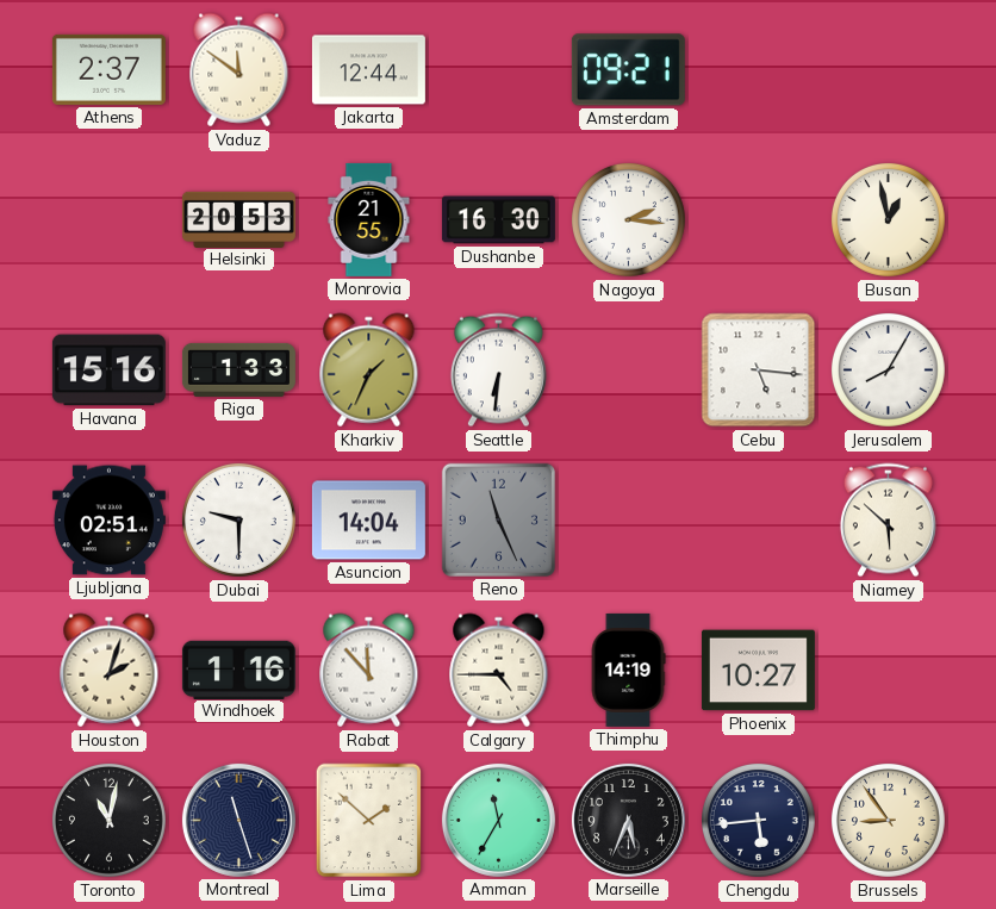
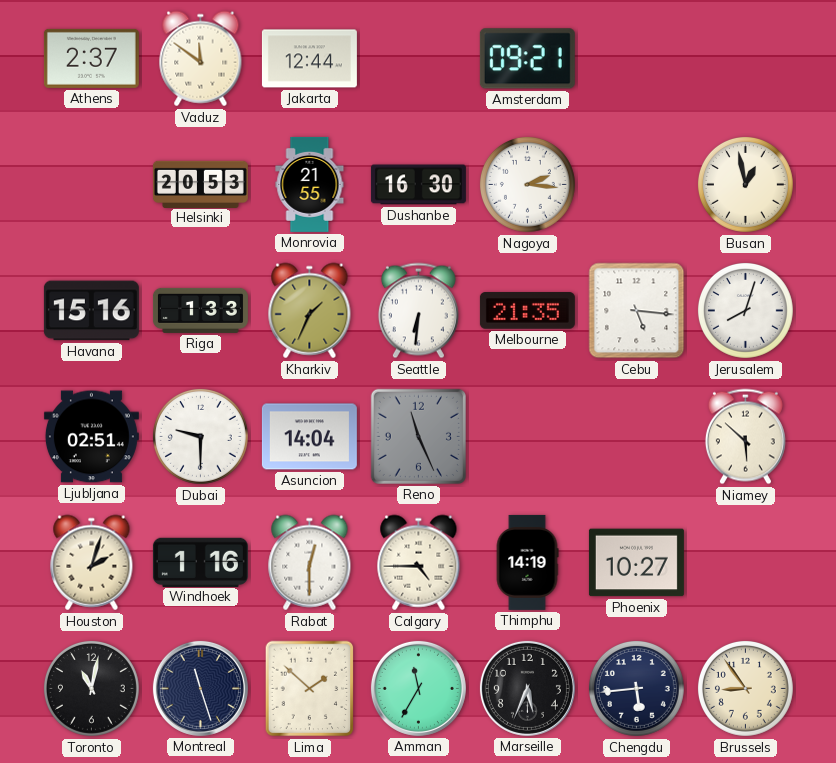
Melbourne: none -> 21:35 (527, 311)
Jerusalem: 8:05 -> 8:03 (745, 310)
Rabat: 11:53 -> 12:30 (310, 563)
